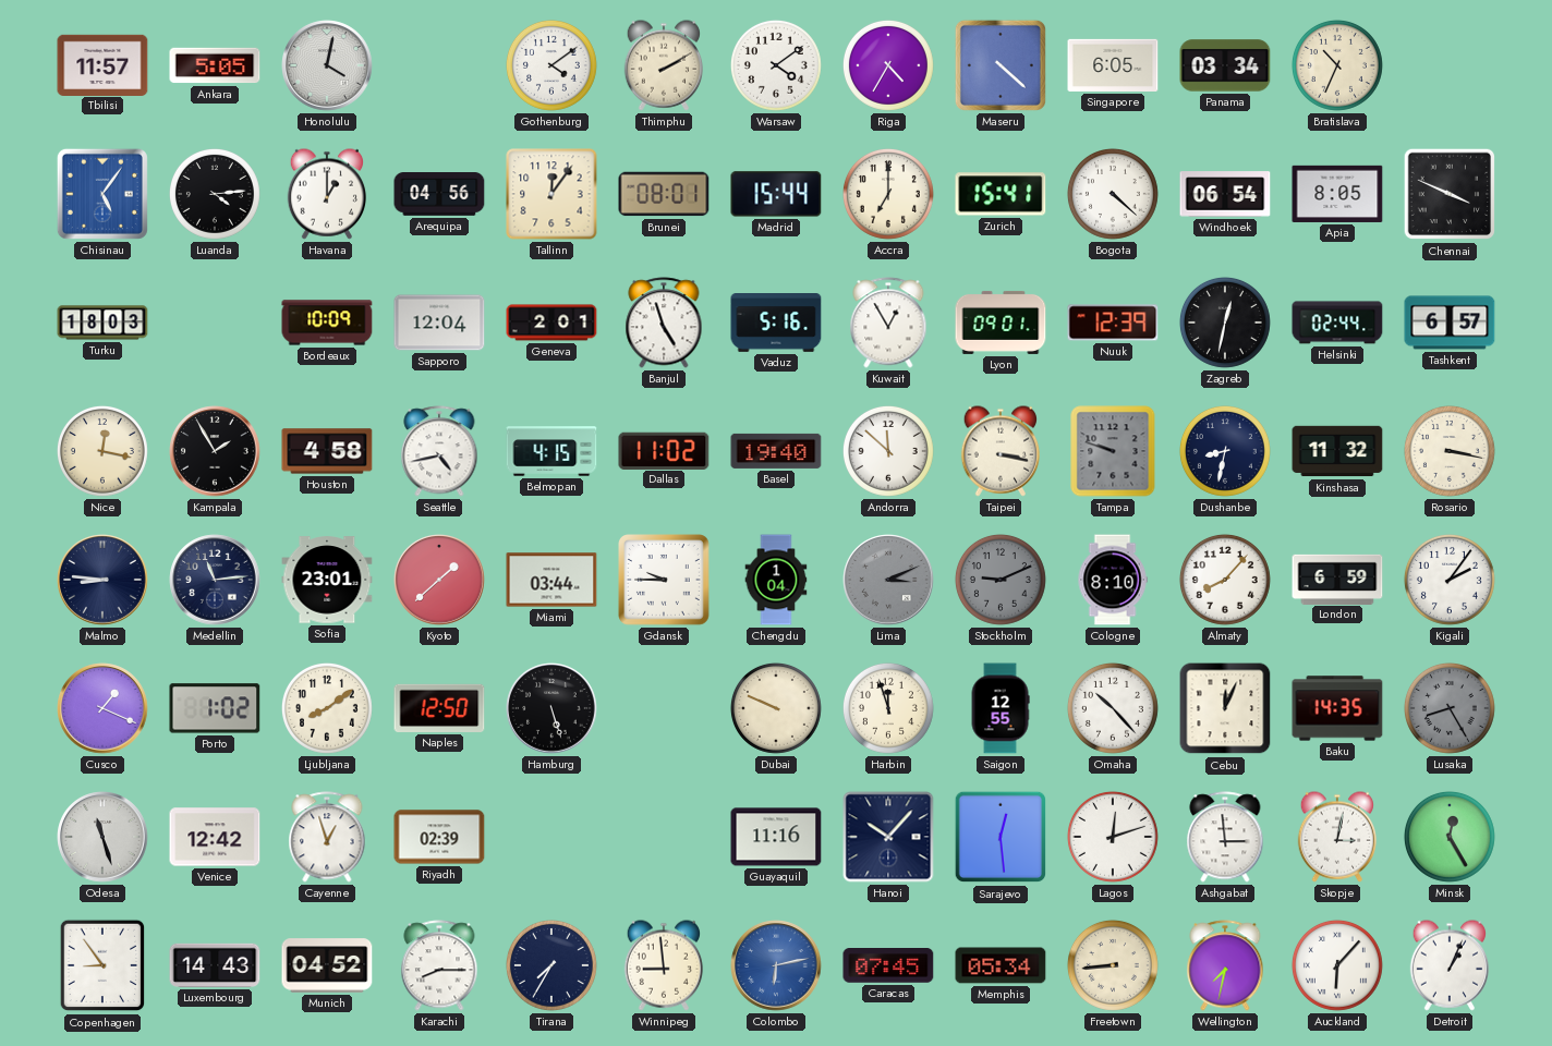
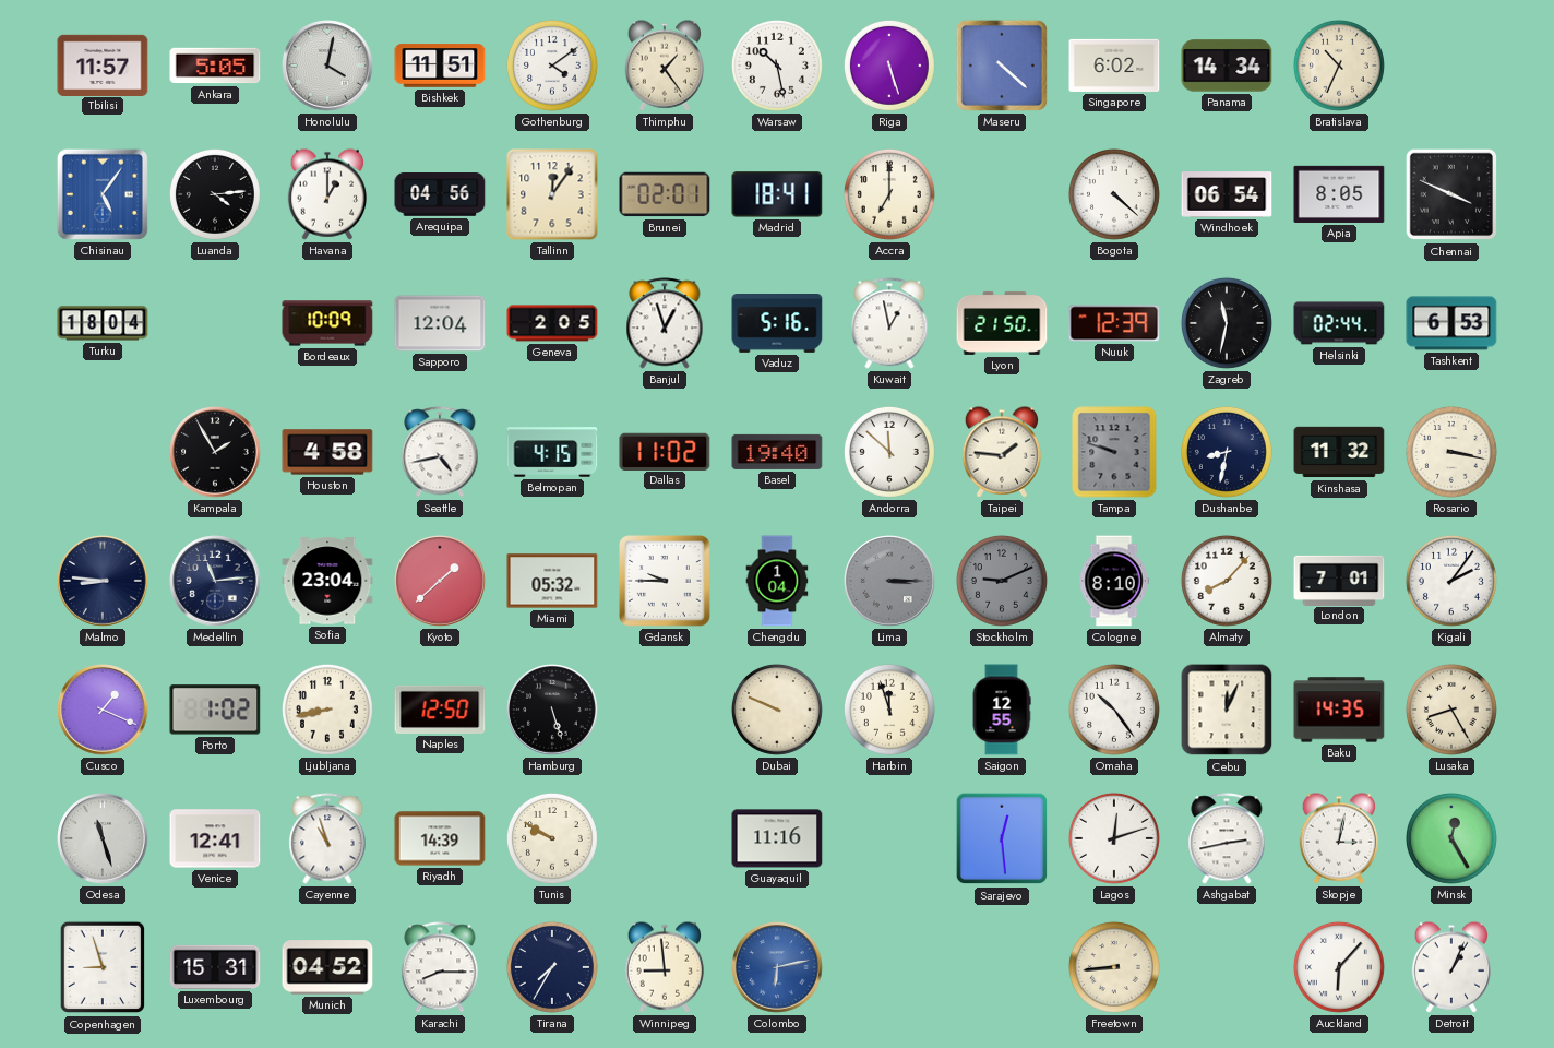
Bishkek: none -> 11:51 (440, 65)
Thimphu: 2:10 -> 1:24 (664, 65)
Warsaw: 4:09 -> 10:28 (777, 65)
Riga: 4:35 -> 5:27 (889, 65)
Singapore: 6:05 -> 6:02 (1114, 65)
Panama: 03:34 -> 14:34 (1227, 65)
Brunei: 08:01 -> 02:01 (665, 194)
Madrid: 15:44 -> 18:41 (777, 194)
Zurich: 15:41 -> none (1001, 194)
Turku: 18:03 -> 18:04 (103, 323)
Geneva: 2:01 -> 2:05 (552, 323)
Banjul: 4:57 -> 12:57 (665, 323)
Kuwait: 12:55 -> 12:58 (889, 323)
Lyon: 09:01 -> 21:50 (1002, 323)
Zagreb: 12:32 -> 11:32 (1227, 323)
Tashkent: 6:57 -> 6:53 (1451, 323)
Nice: 12:17 -> none (102, 451)
Taipei: 3:17 -> 1:46 (1001, 452)
Sofia: 23:01 -> 23:04 (327, 581)
Miami: 03:44 -> 05:32 (552, 581)
Lima: 3:11 -> 3:15 (889, 581)
London: 6:59 -> 7:01 (1339, 580)
Ljubljana: 8:09 -> 8:43 (327, 710)
Omaha: 10:23 -> 10:24 (1114, 710)
Lusaka dial: grey -> cream (1451, 710)
Venice: 12:42 -> 12:41 (215, 838)
Cayenne: 12:57 -> 10:57 (327, 838)
Riyadh: 02:39 -> 14:39 (440, 838)
Tunis: none -> 9:50 (552, 838)
Hanoi: 10:07 -> none (888, 837)
Ashgabat: 2:59 -> 2:43 (1227, 838)
Copenhagen: 8:54 -> 8:57 (103, 967)
Luxembourg: 14:43 -> 15:31 (215, 967)
Caracas: 07:45 -> none (888, 966)
Memphis: 05:34 -> none (1001, 965)
Wellington: 7:32 -> none (1225, 965)
